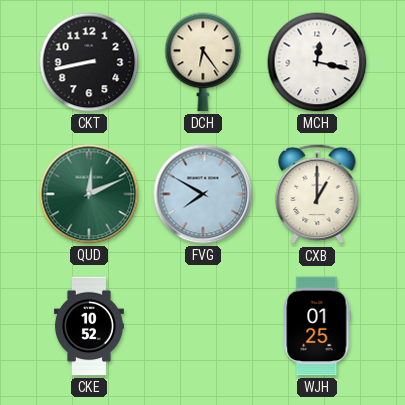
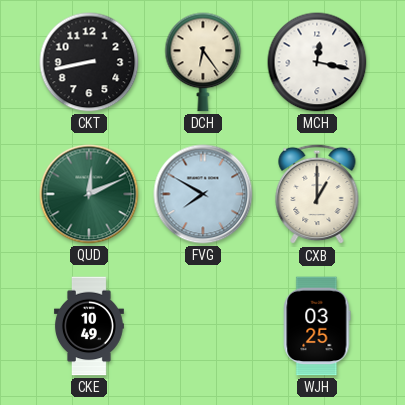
CKE: 10:52 -> 10:49 (89, 326)
WJH: 01:25 -> 03:25 (317, 326)
